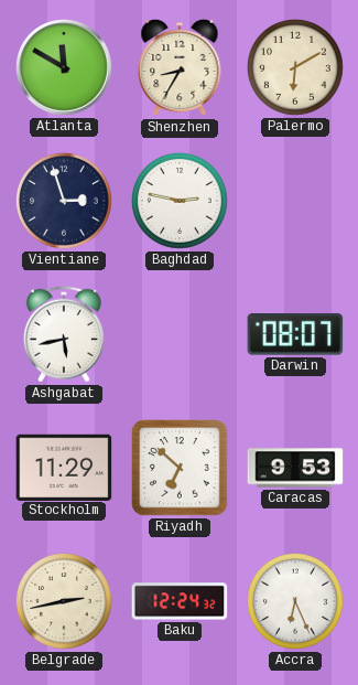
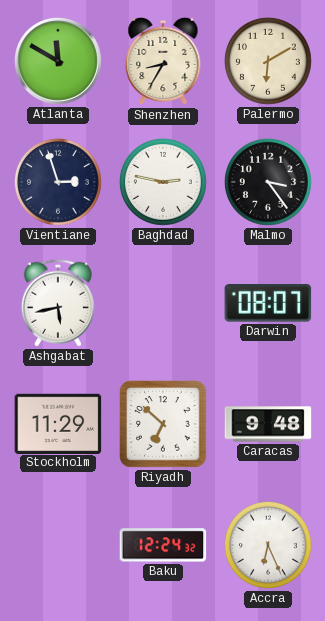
Malmo: none -> 3:24 (268, 182)
Caracas: 9:53 -> 9:48 (268, 424)
Belgrade: 2:43 -> none (64, 601)
